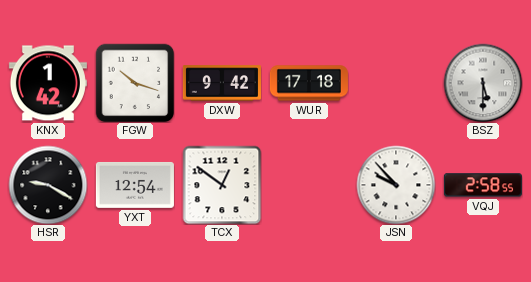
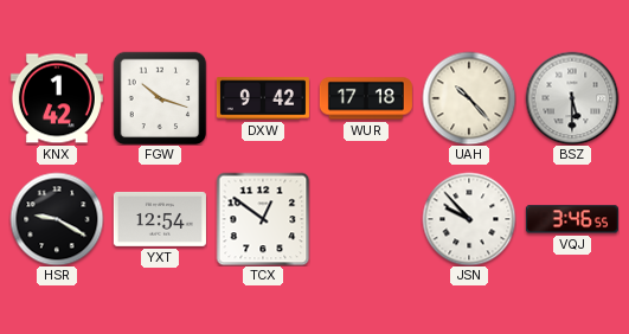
UAH: none -> 10:23 (469, 98)
VQJ: 2:58 -> 3:46 (572, 219)
